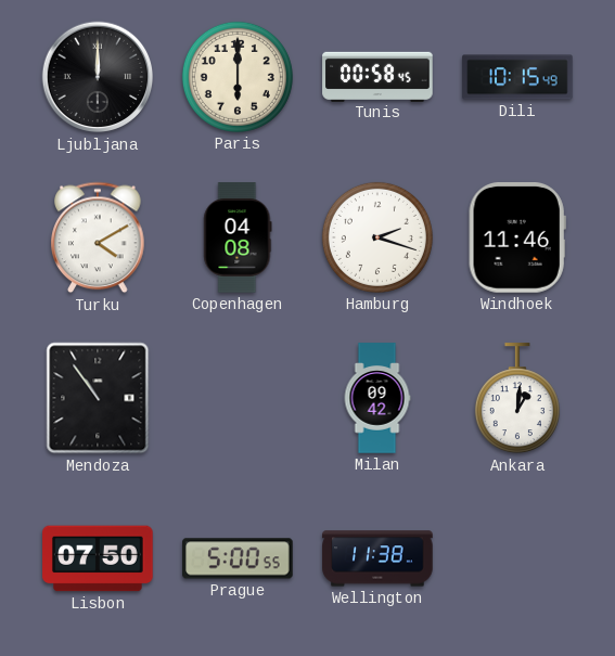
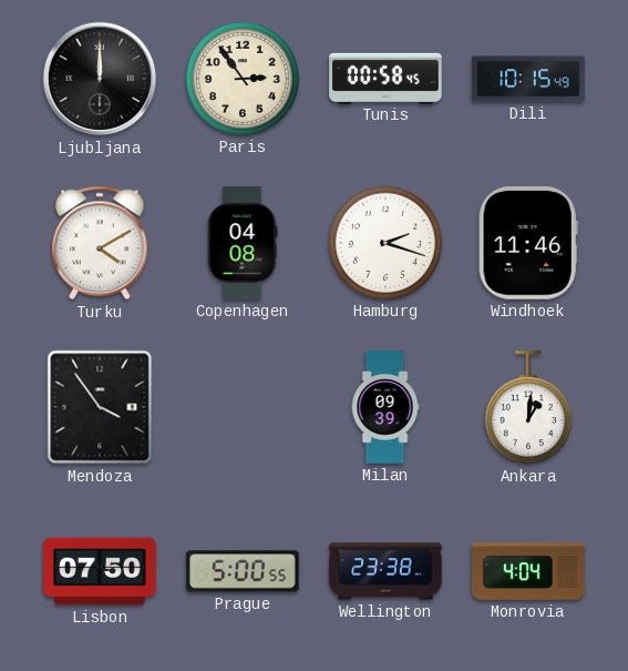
Paris: 6:00 -> 2:54 (243, 79)
Mendoza: 10:54 -> 3:54 (100, 407)
Milan: 09:42 -> 09:39 (385, 407)
Wellington: 11:38 -> 23:38 (385, 571)
Monrovia: none -> 4:04 (528, 571)
